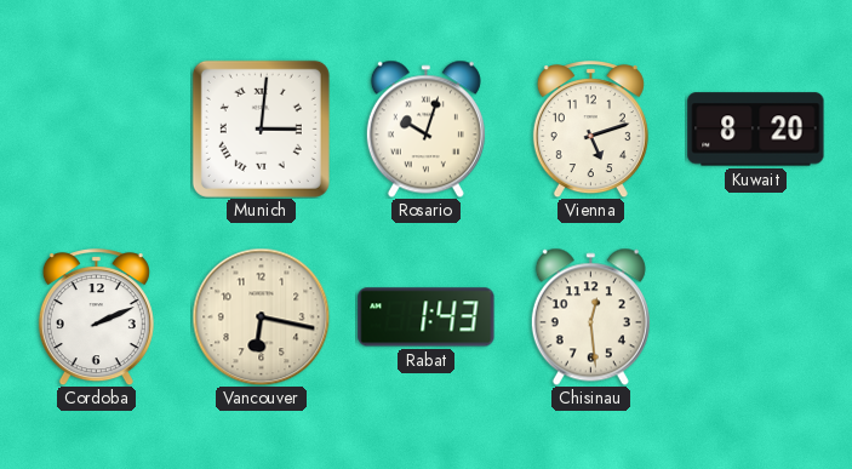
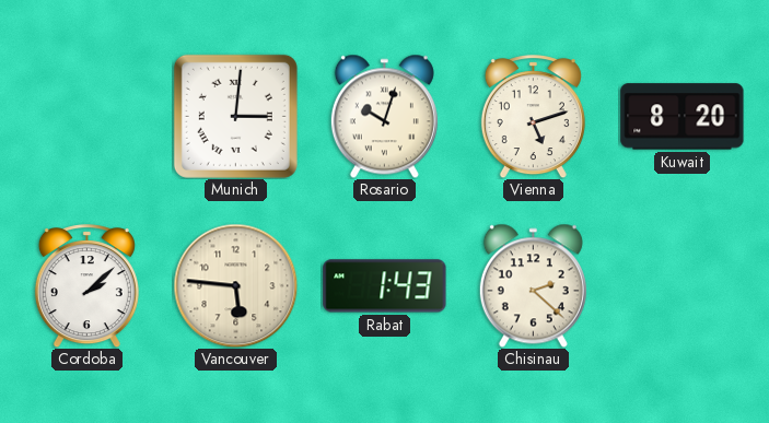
Cordoba: 2:11 -> 2:08 (86, 286)
Vancouver: 6:17 -> 5:46 (235, 285)
Chisinau: 12:29 -> 2:22 (533, 285)
